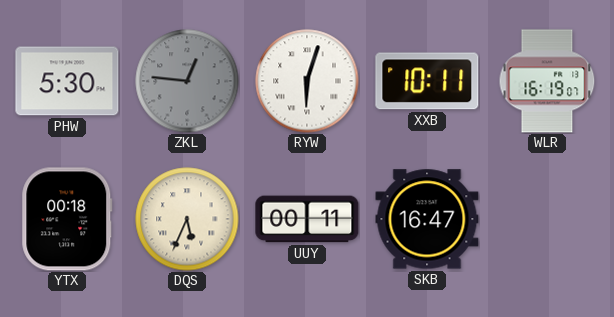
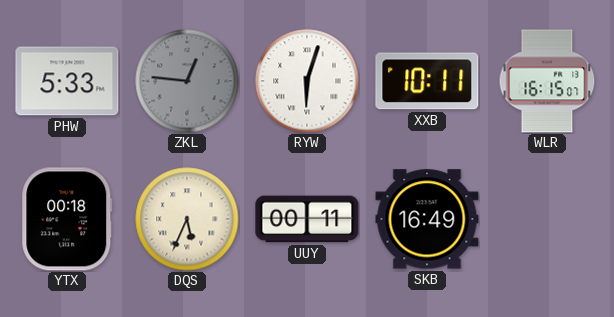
PHW: 5:30 -> 5:33 (67, 81)
WLR: 16:19 -> 16:15 (547, 81)
SKB: 16:47 -> 16:49 (427, 219)
